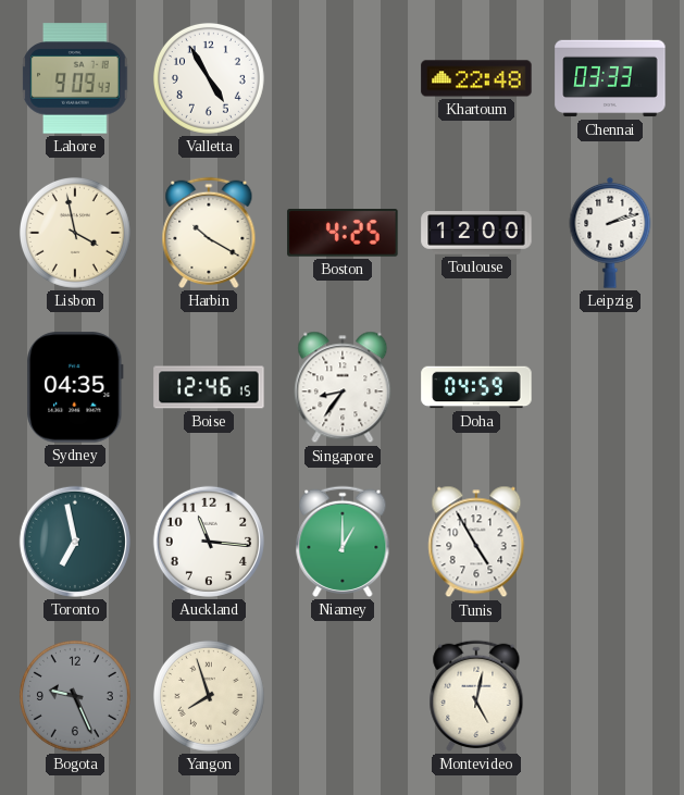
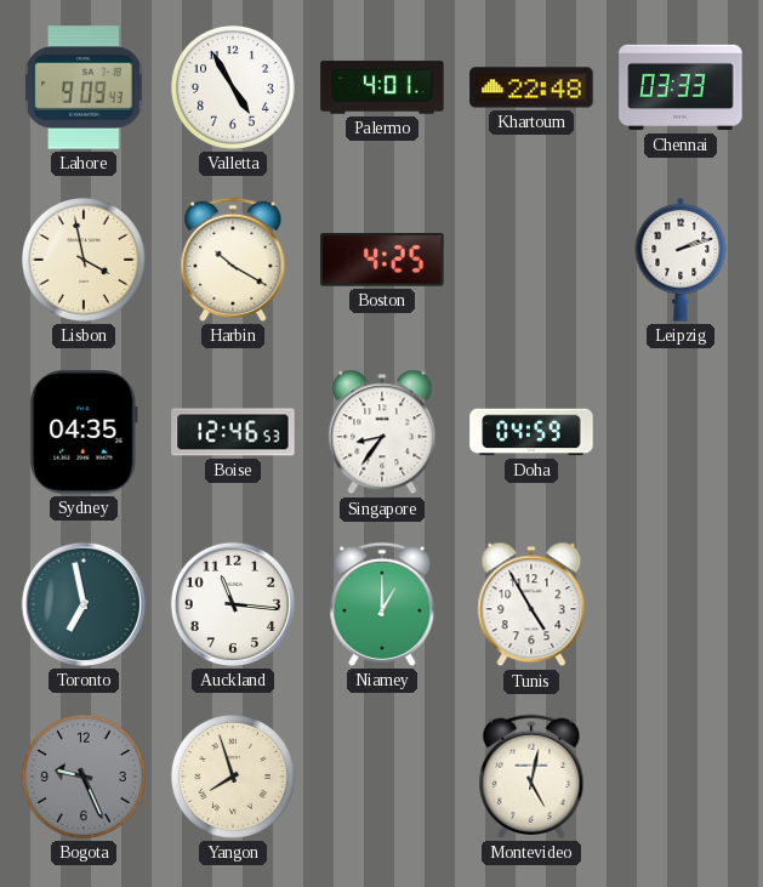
Palermo: none -> 4:01 (382, 87)
Toulouse: 12:00 -> none (476, 233)
Boise: 12:46:15 -> 12:46:53 (233, 432)
